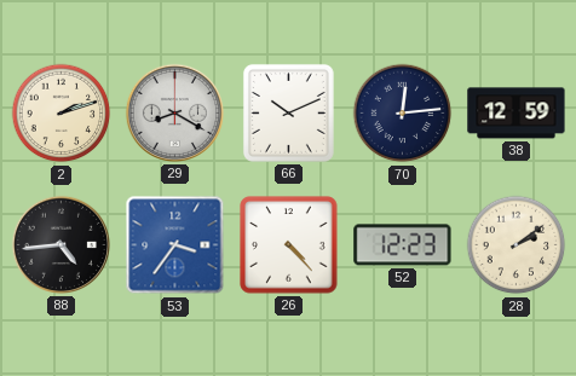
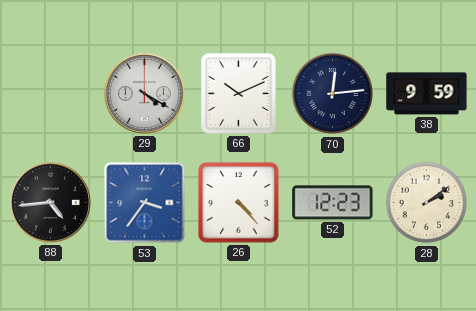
2: 2:12 -> none (62, 114)
29: 8:20 -> 4:20 (144, 93)
38: 12:59 -> 9:59 (427, 94)
